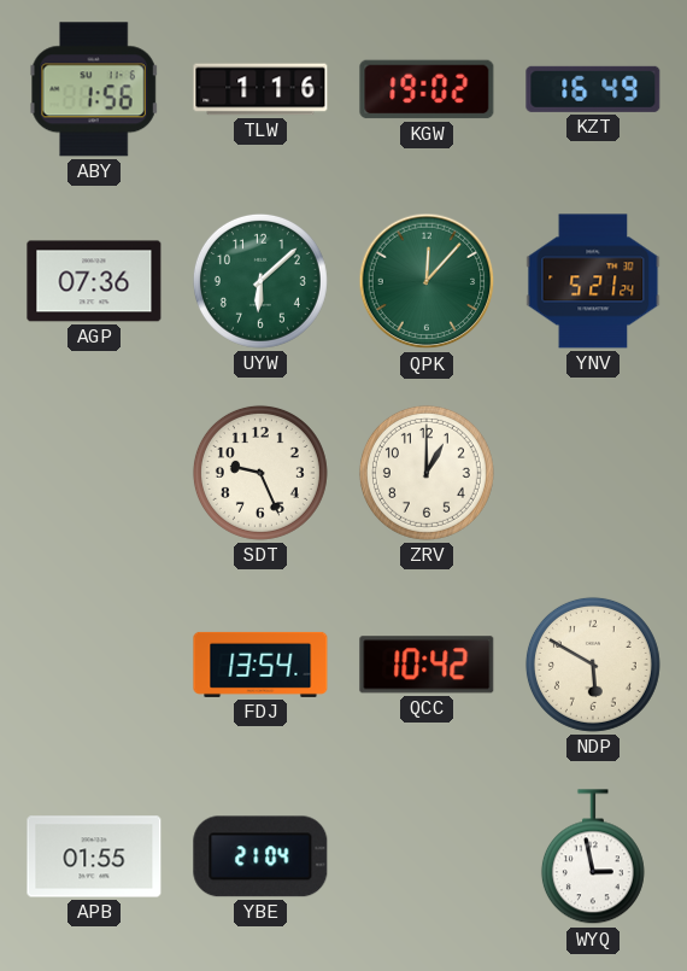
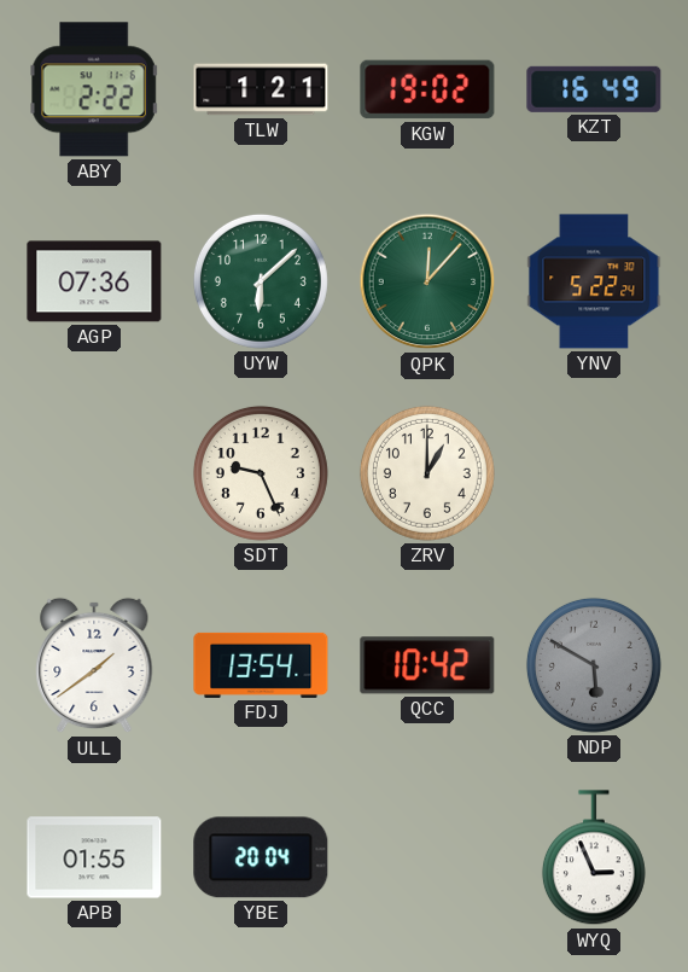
ABY: 1:56 -> 2:22 (94, 89)
TLW: 1:16 -> 1:21 (261, 89)
YNV: 5:21 -> 5:22 (594, 281)
ULL: none -> 1:39 (94, 665)
NDP dial: cream -> grey (594, 665)
YBE: 21:04 -> 20:04 (261, 857)
WYQ: 2:58 -> 2:56 (594, 858)
